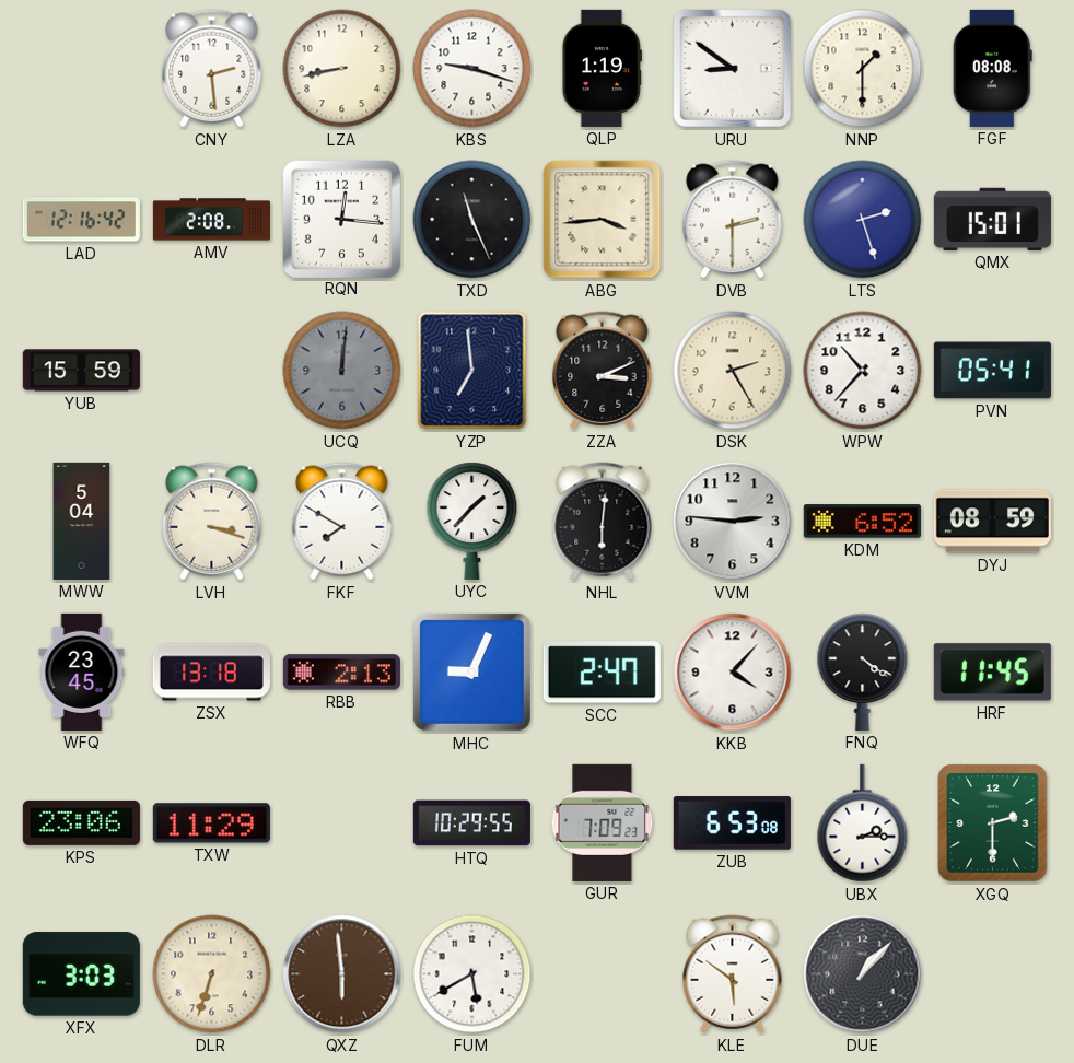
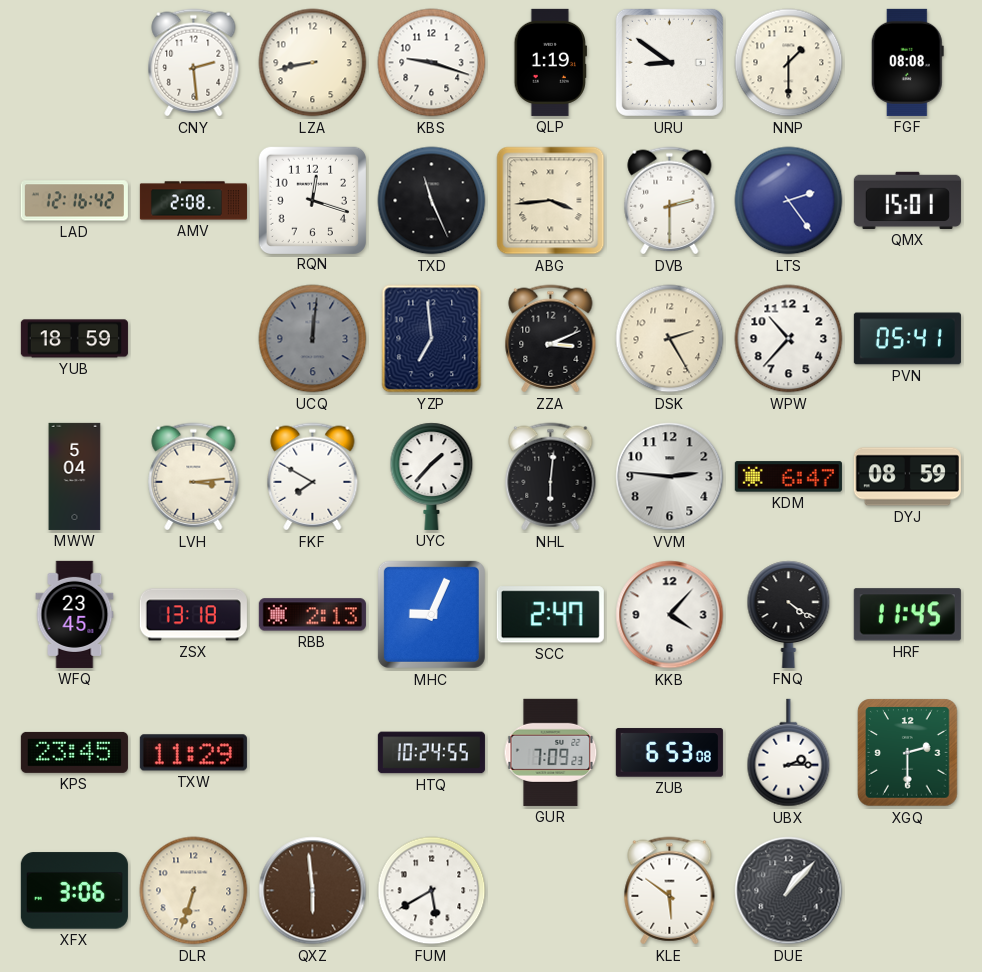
RQN: 12:16 -> 12:18 (312, 200)
LTS: 2:27 -> 2:24 (789, 201)
YUB: 15:59 -> 18:59 (74, 339)
LVH: 3:18 -> 3:14 (194, 477)
KDM: 6:52 -> 6:47 (788, 477)
KPS: 23:06 -> 23:45 (74, 752)
HTQ: 10:29 -> 10:24 (431, 753)
XFX: 3:03 -> 3:06 (74, 891)
